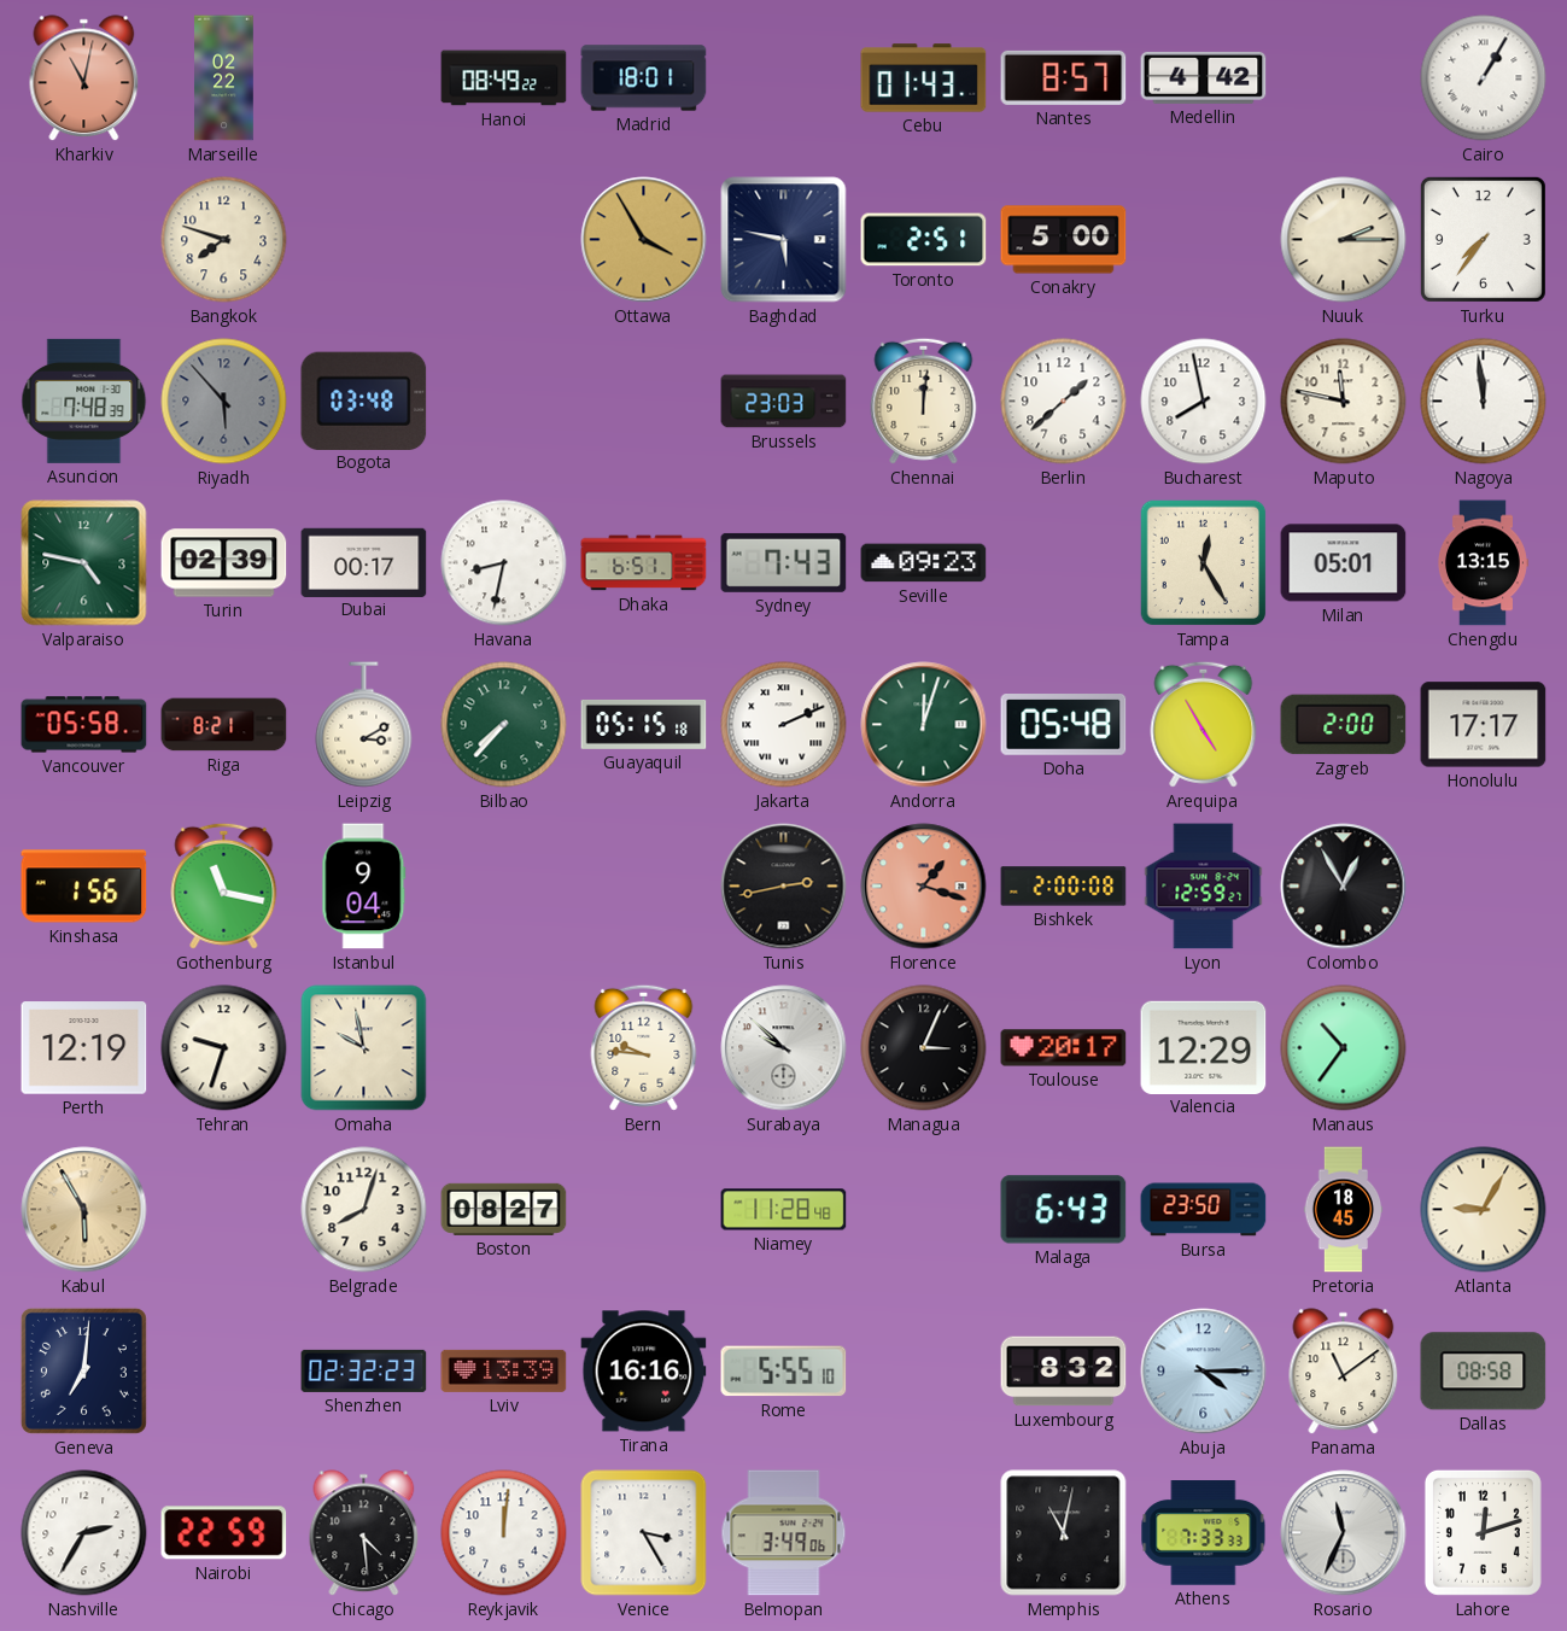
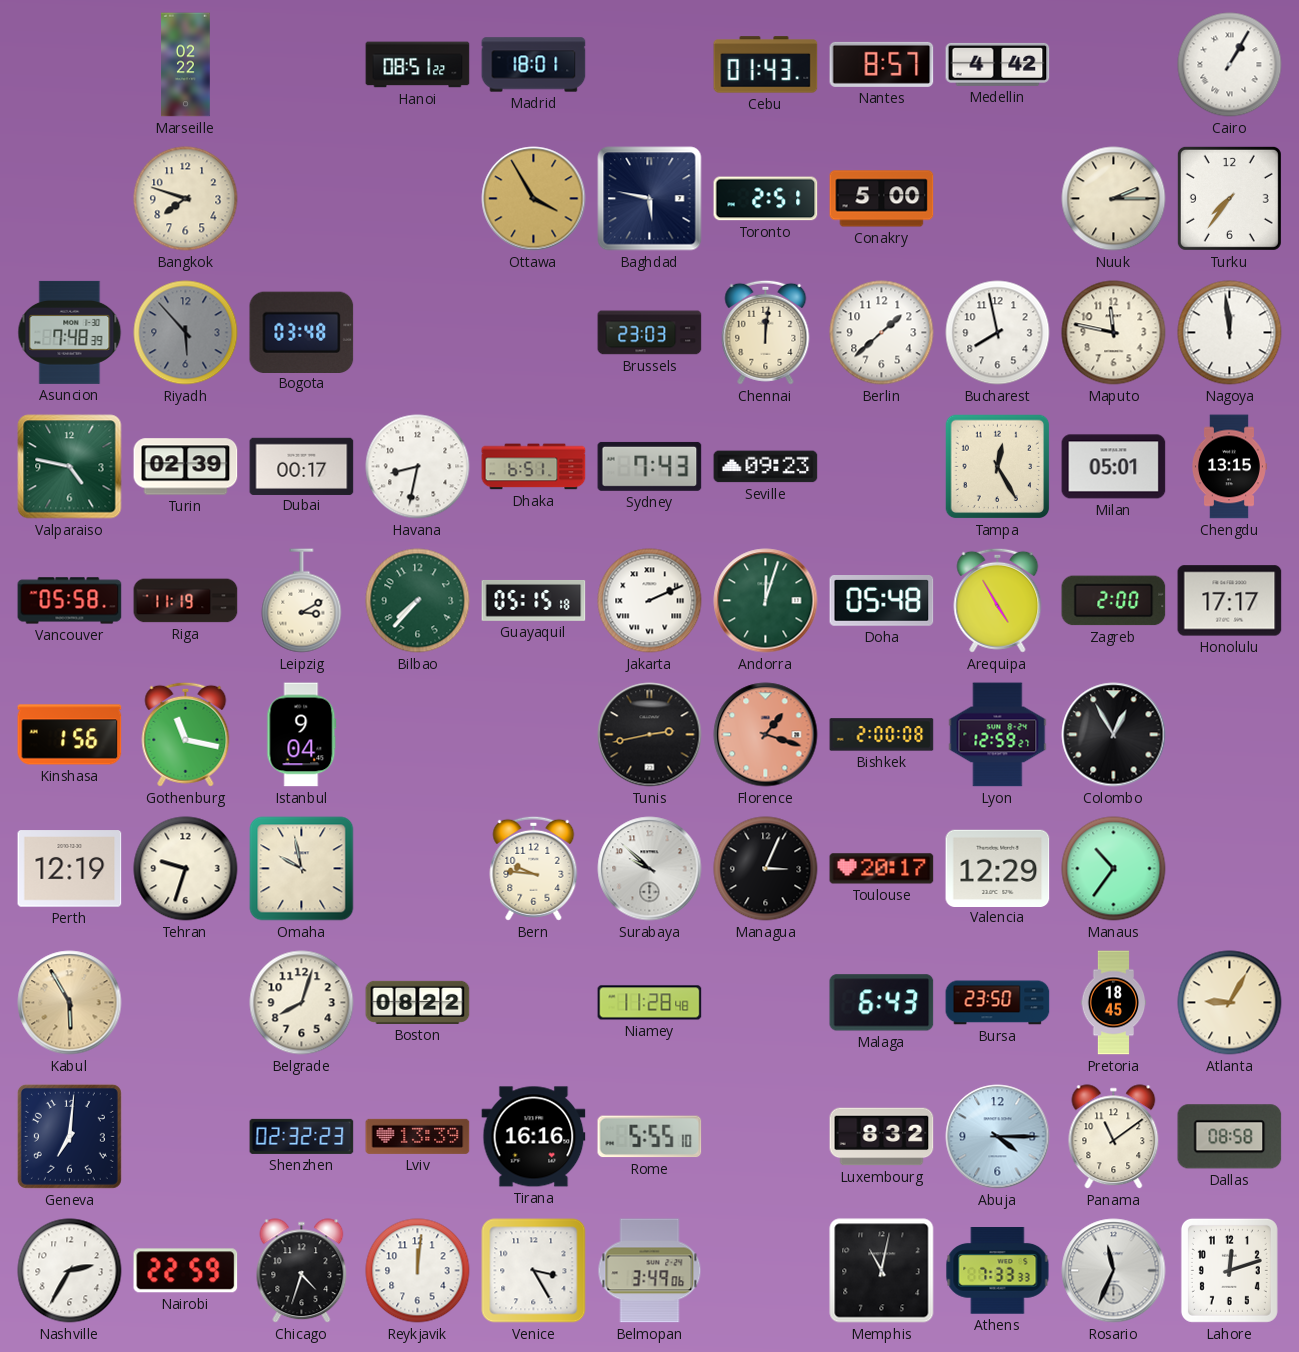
Kharkiv: 11:02 -> none (84, 78)
Hanoi: 08:49 -> 08:51 (418, 65)
Riga: 8:21 -> 11:19 (186, 601)
Boston: 08:27 -> 08:22 (418, 1002)
Chicago: 4:29 -> 4:33 (302, 1271)
